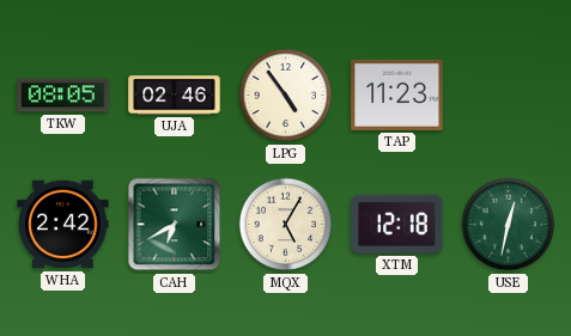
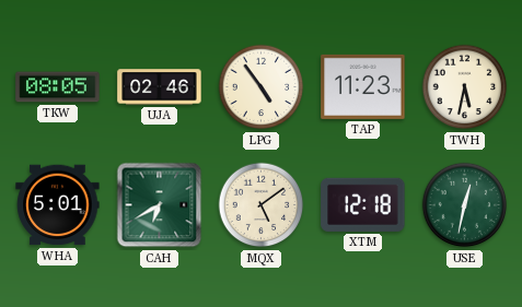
TWH: none -> 5:32 (465, 87)
WHA: 2:42 -> 5:01 (58, 205)
MQX: 5:05 -> 5:09 (262, 205)
